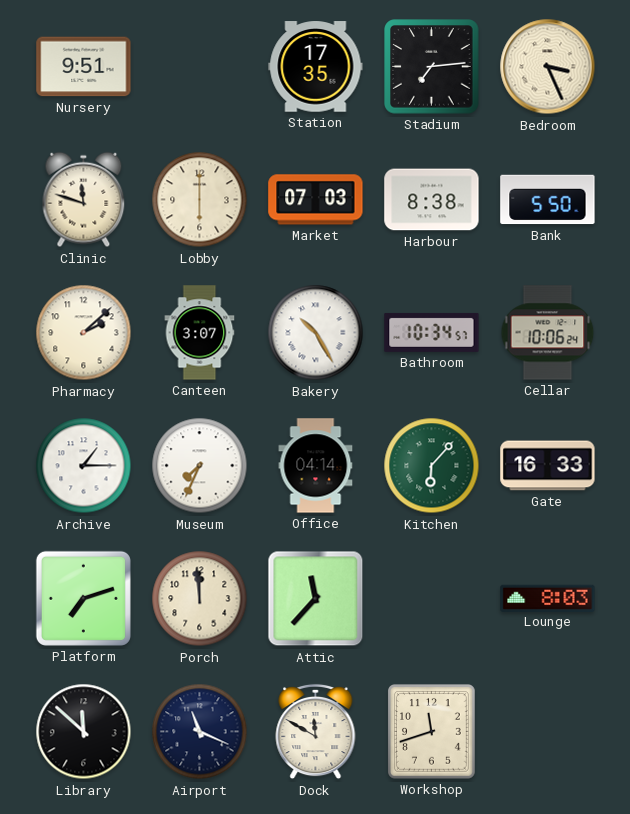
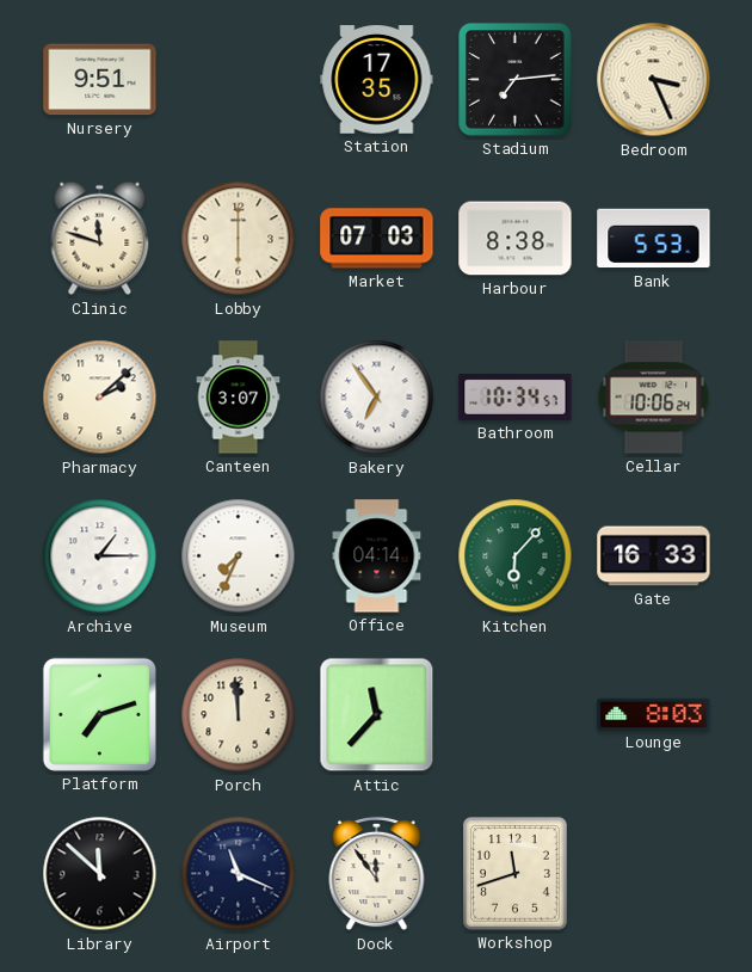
Bank: 5:50 -> 5:53 (654, 239)
Bakery: 10:25 -> 6:54 (377, 398)
Dock: 11:50 -> 11:54 (377, 874)
